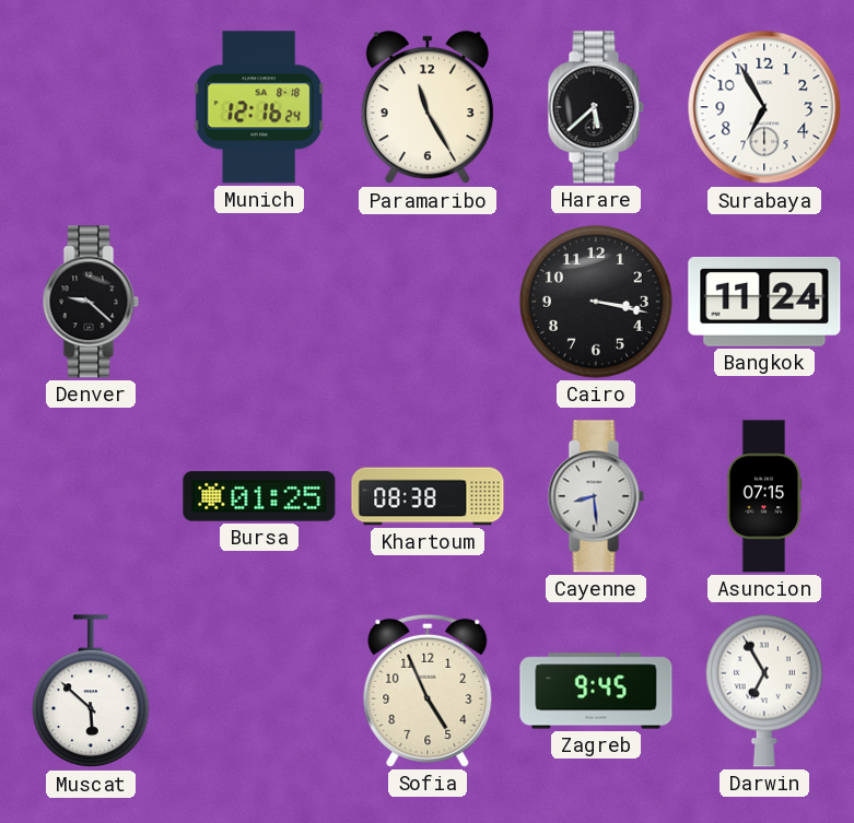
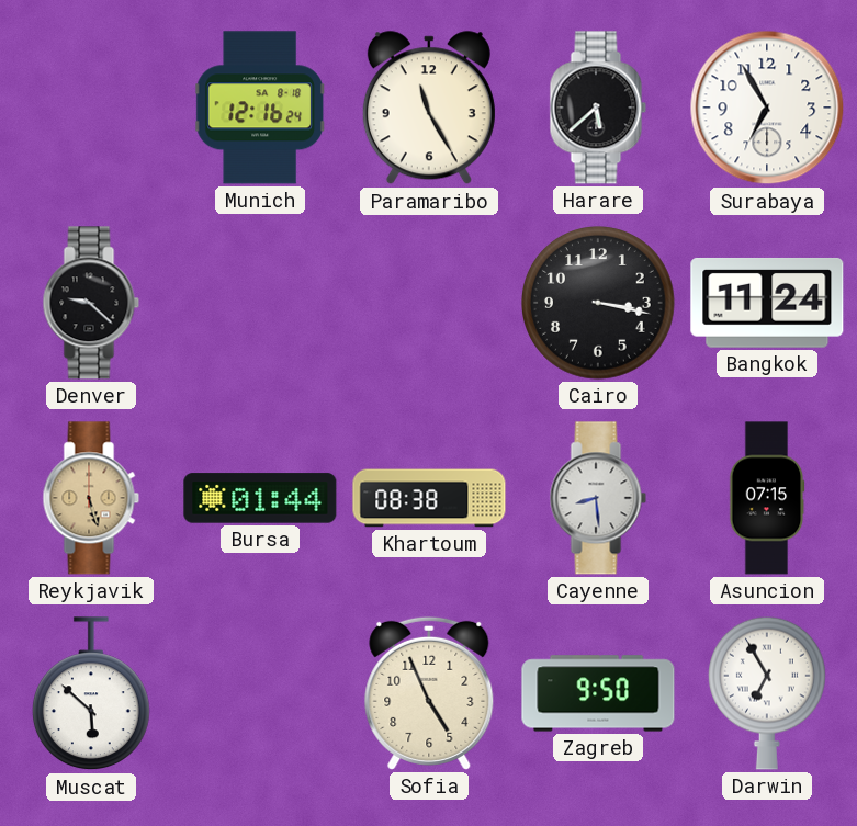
Reykjavik: none -> 5:27 (91, 498)
Bursa: 01:25 -> 01:44 (260, 498)
Zagreb: 9:45 -> 9:50 (598, 693)
